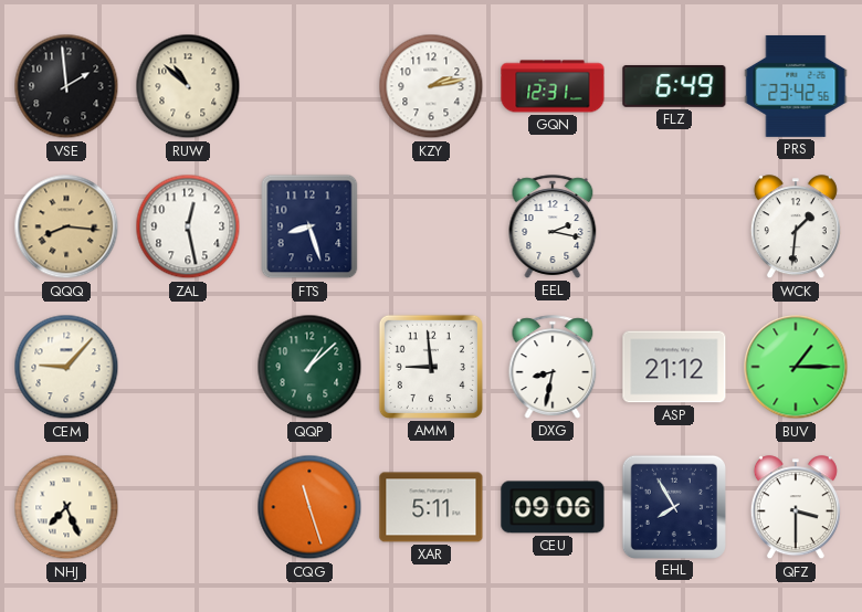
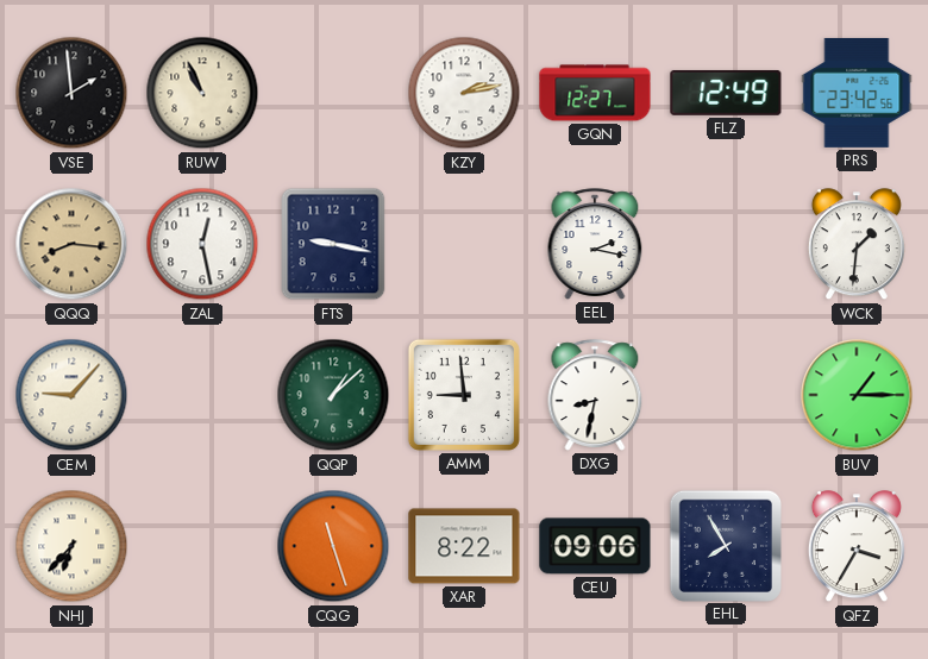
RUW: 10:52 -> 10:56 (202, 93)
GQN: 12:31 -> 12:27 (595, 93)
FLZ: 6:49 -> 12:49 (726, 93)
FTS: 8:27 -> 9:17 (333, 244)
ASP: 21:12 -> none (674, 367)
NHJ: 7:26 -> 6:37 (71, 546)
XAR: 5:11 -> 8:22 (464, 546)
QFZ: 3:30 -> 3:35 (857, 547)
